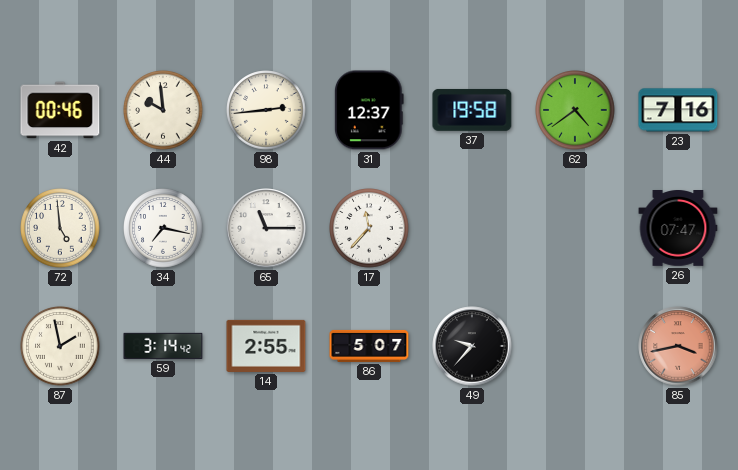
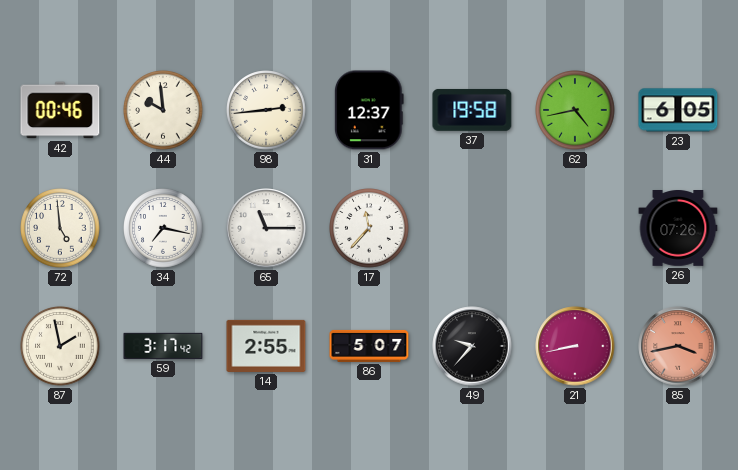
62: 4:39 -> 4:43 (575, 110)
23: 7:16 -> 6:05 (678, 110)
26: 07:47 -> 07:26 (678, 229)
59: 3:14 -> 3:17 (163, 346)
21: none -> 8:43 (575, 346)
